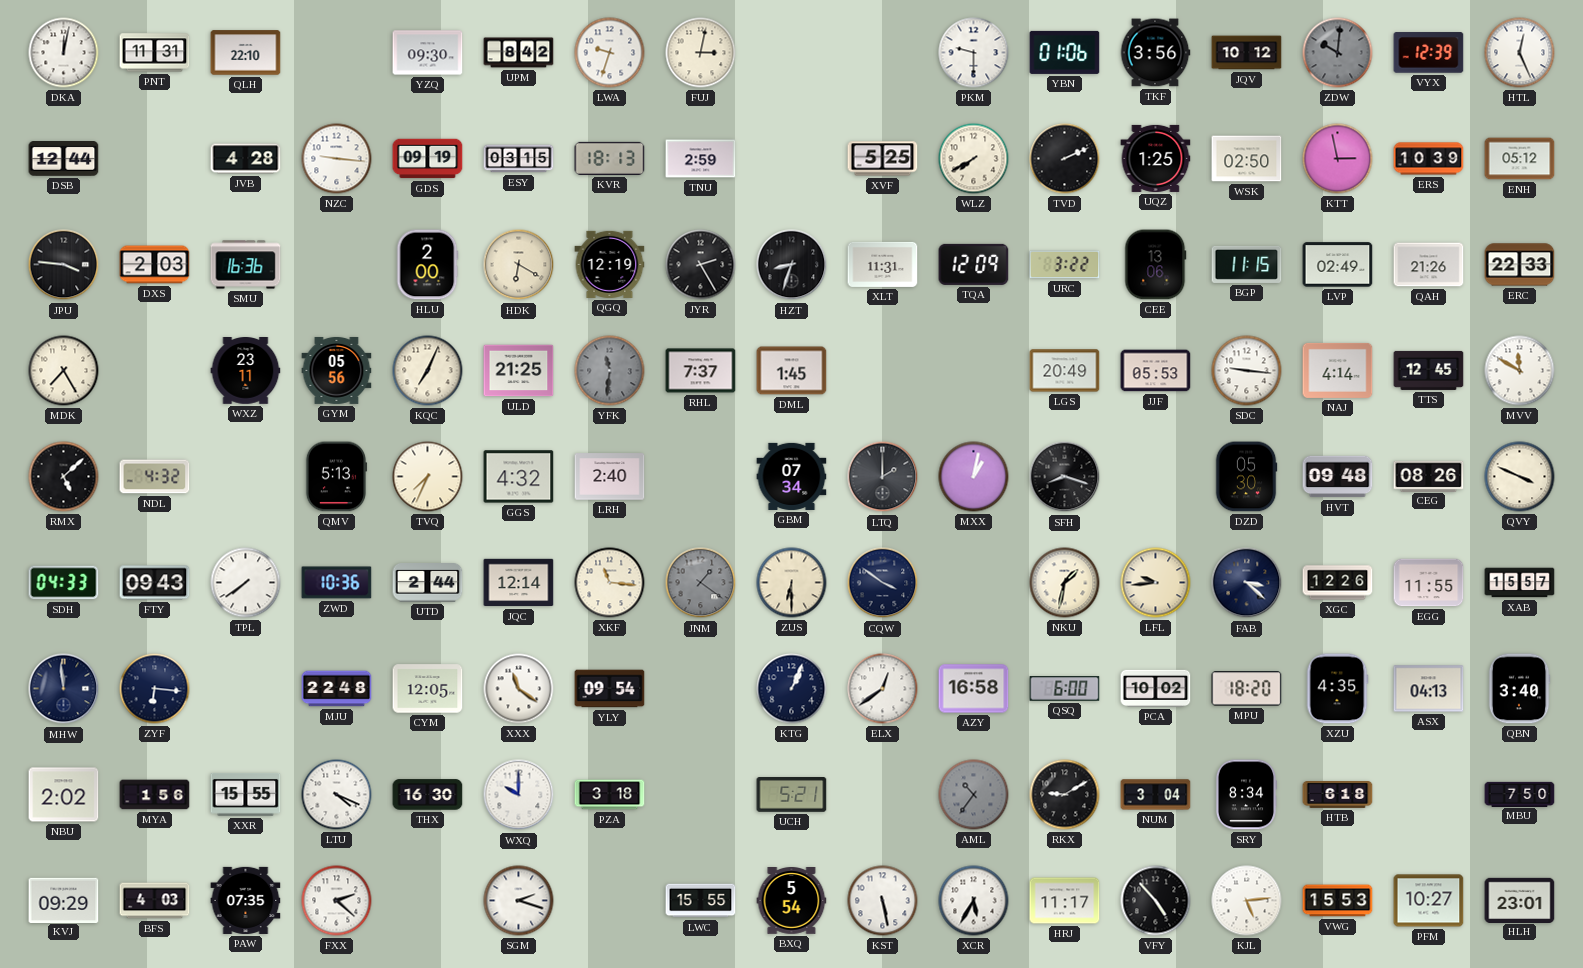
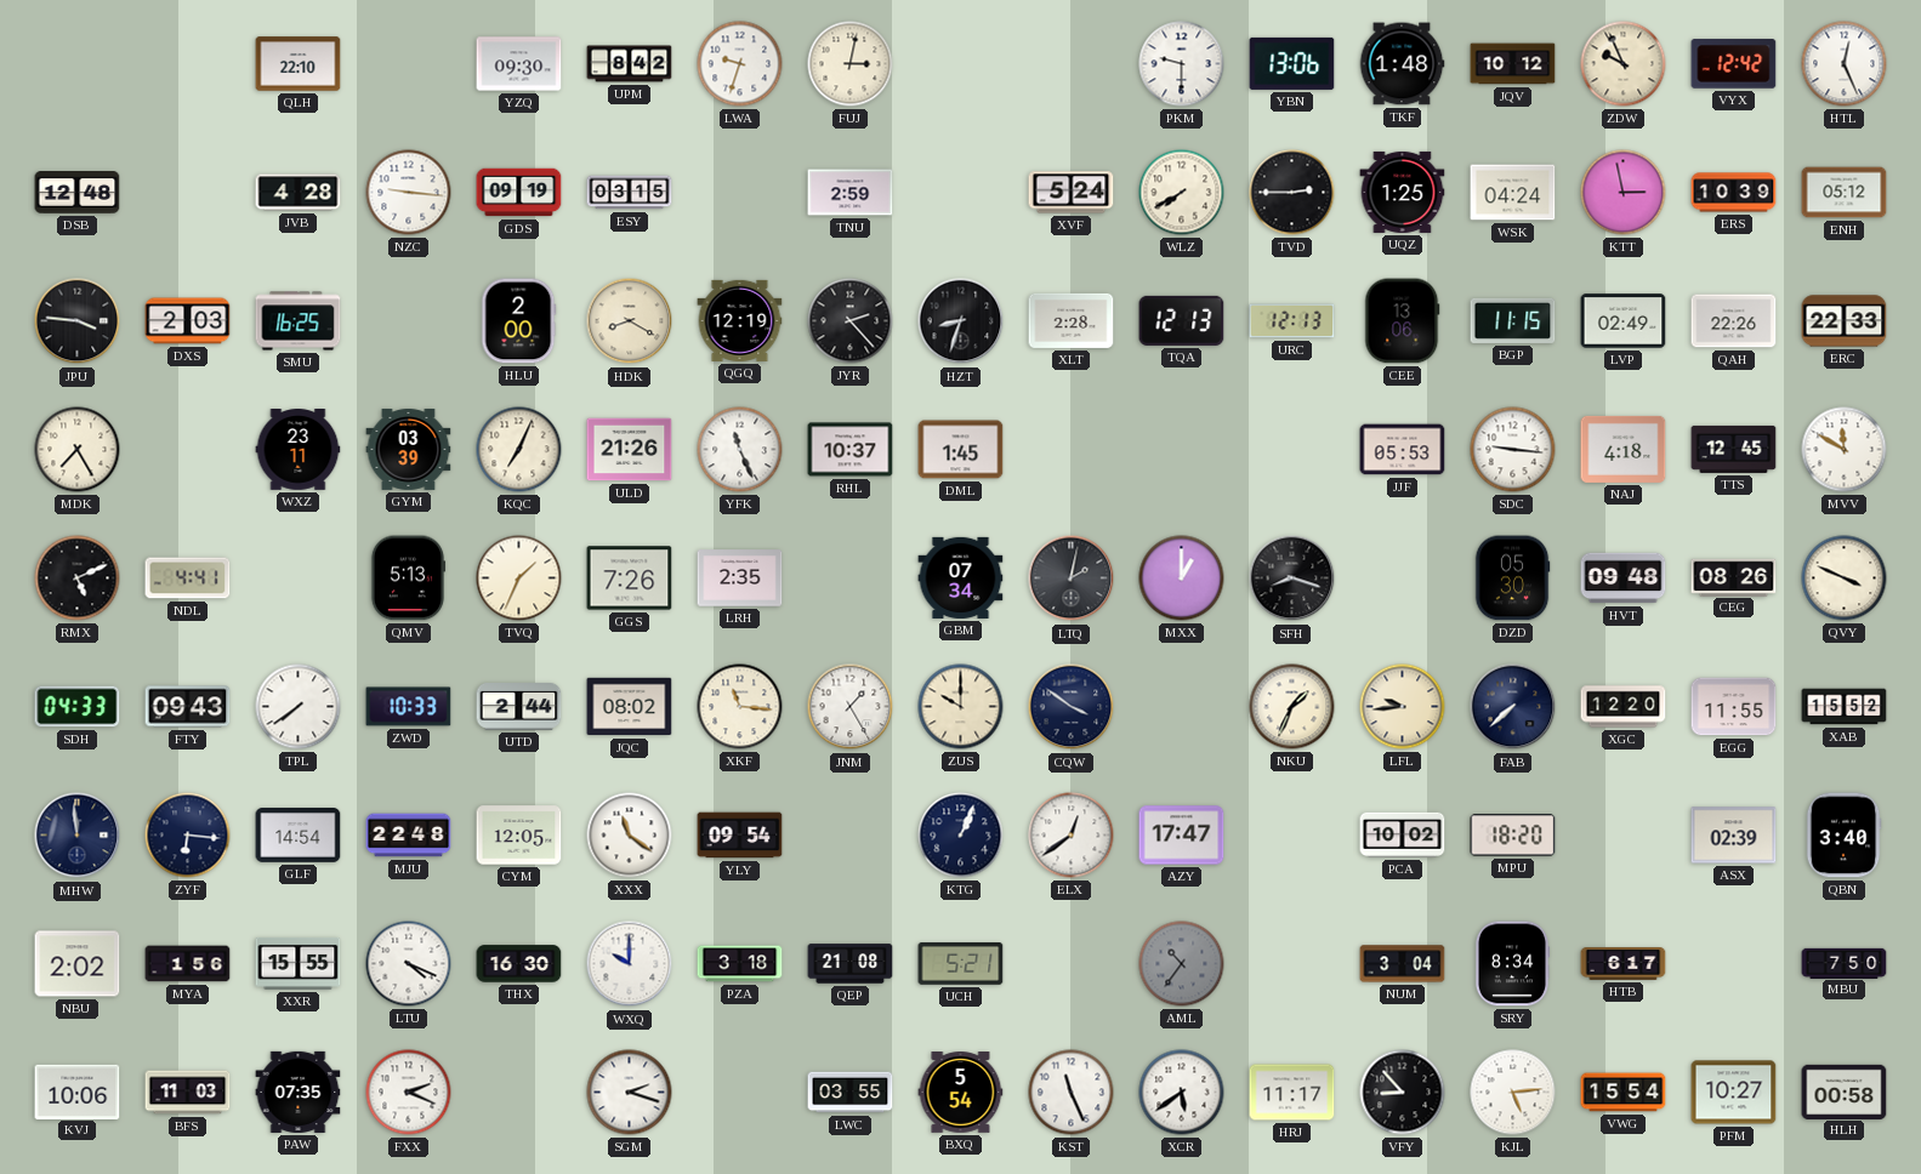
DKA: 12:02 -> none (64, 53)
PNT: 11:31 -> none (155, 53)
YBN: 01:06 -> 13:06 (1292, 63)
TKF: 3:56 -> 1:48 (1402, 64)
ZDW: 10:01 -> 9:56 (1624, 64)
ZDW dial: grey -> cream (1624, 64)
VYX: 12:39 -> 12:42 (1734, 64)
DSB: 12:44 -> 12:48 (78, 193)
KVR: 18:13 -> none (610, 158)
XVF: 5:25 -> 5:24 (1072, 193)
TVD: 2:11 -> 2:45 (1292, 193)
WSK: 02:50 -> 04:24 (1513, 193)
SMU: 16:36 -> 16:25 (299, 321)
HDK: 6:20 -> 8:20 (630, 321)
JYR: 2:25 -> 2:23 (851, 321)
XLT: 11:31 -> 2:28 (1072, 320)
TQA: 12:09 -> 12:13 (1182, 320)
URC: 3:22 -> 12:13 (1292, 321)
QAH: 21:26 -> 22:26 (1734, 321)
GYM: 05:56 -> 03:39 (409, 449)
ULD: 21:25 -> 21:26 (630, 450)
YFK: 11:31 -> 11:26 (740, 450)
YFK dial: grey -> white (740, 450)
RHL: 7:37 -> 10:37 (851, 450)
LGS: 20:49 -> none (1065, 371)
NAJ: 4:14 -> 4:18 (1624, 449)
RMX: 5:08 -> 5:11 (78, 579)
NDL: 4:32 -> 4:41 (188, 579)
TVQ: 7:34 -> 1:34 (519, 579)
GGS: 4:32 -> 7:26 (630, 579)
LRH: 2:40 -> 2:35 (740, 579)
LTQ: 2:00 -> 2:02 (1072, 579)
MXX: 1:02 -> 1:00 (1182, 579)
ZWD: 10:36 -> 10:33 (409, 707)
JQC: 12:14 -> 08:02 (630, 707)
JNM: 1:21 -> 1:25 (851, 707)
JNM dial: grey -> white (851, 707)
ZUS: 6:30 -> 10:00 (961, 707)
NKU: 1:32 -> 1:34 (1292, 707)
FAB: 3:22 -> 7:38 (1513, 707)
XGC: 12:26 -> 12:20 (1624, 707)
XAB: 15:57 -> 15:52 (1845, 707)
GLF: none -> 14:54 (299, 836)
AZY: 16:58 -> 17:47 (1182, 836)
QSQ: 6:00 -> none (1065, 689)
XZU: 4:35 -> none (1337, 689)
ASX: 04:13 -> 02:39 (1734, 836)
QEP: none -> 21:08 (851, 964)
RKX: 9:10 -> none (1065, 795)
HTB: 6:18 -> 6:17 (1624, 964)
KVJ: 09:29 -> 10:06 (78, 1092)
BFS: 4:03 -> 11:03 (188, 1093)
FXX: 2:22 -> 2:19 (409, 1093)
LWC: 15:55 -> 03:55 (851, 1093)
KST: 5:28 -> 11:26 (1072, 1093)
XCR: 5:35 -> 5:39 (1182, 1093)
VFY: 4:53 -> 8:53 (1403, 1093)
VWG: 15:53 -> 15:54 (1624, 1093)
HLH: 23:01 -> 00:58 (1845, 1092)
